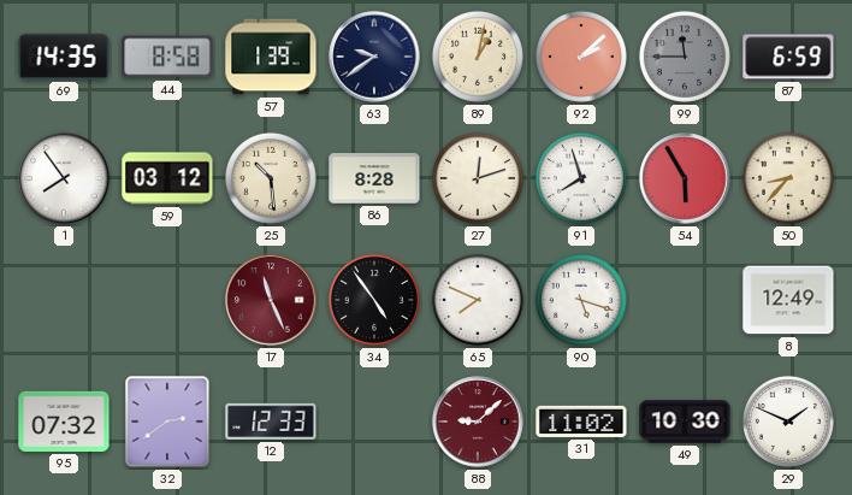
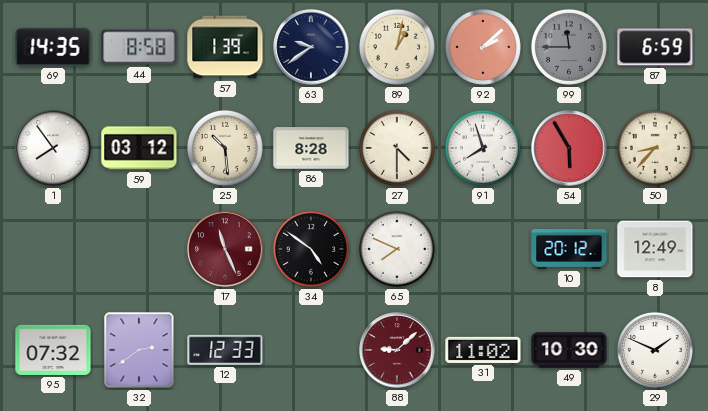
27: 12:12 -> 4:30 (397, 148)
34: 4:54 -> 4:51 (311, 249)
90: 5:18 -> none (581, 300)
10: none -> 20:12 (569, 250)
